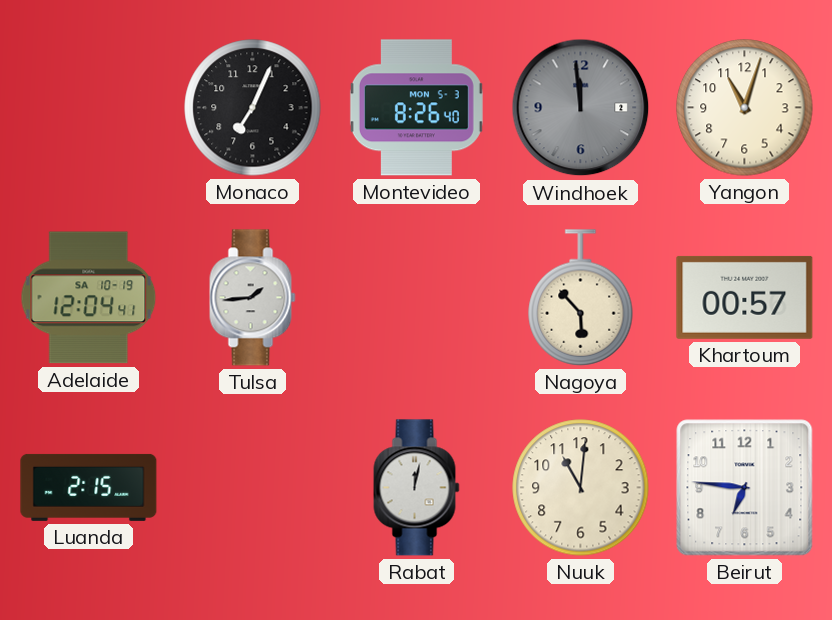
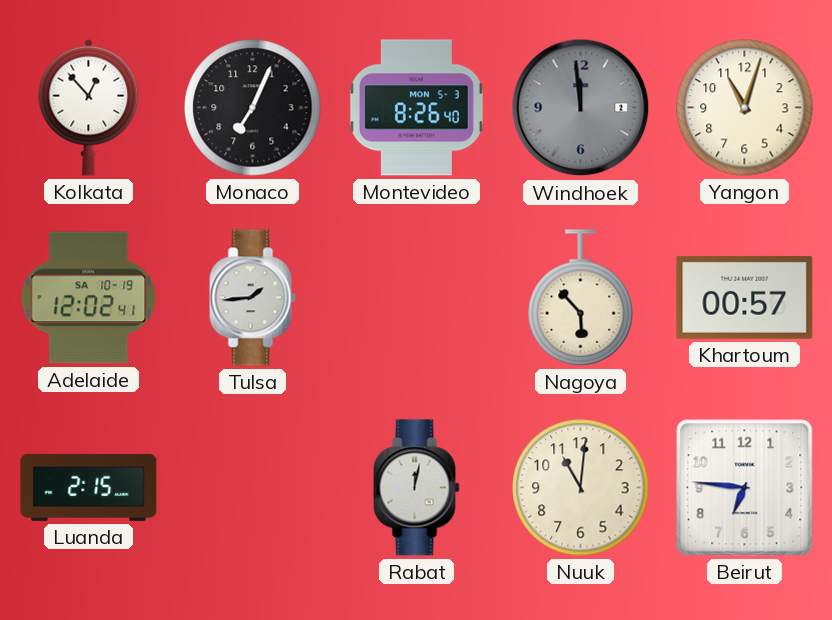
Kolkata: none -> 12:53 (89, 107)
Adelaide: 12:04 -> 12:02 (89, 298)
